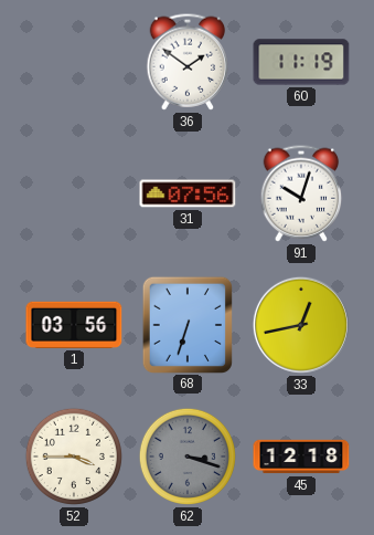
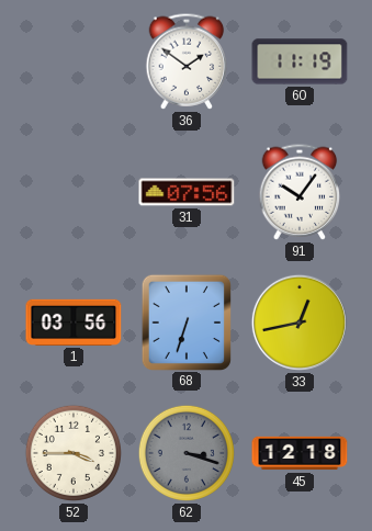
91: 10:03 -> 10:06 (300, 192)
